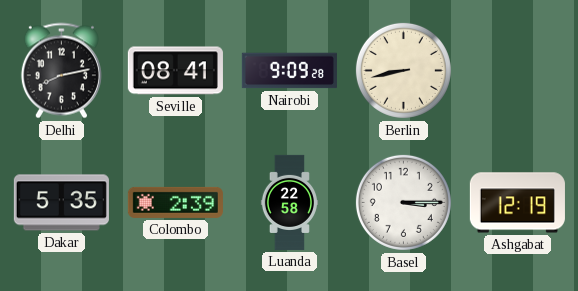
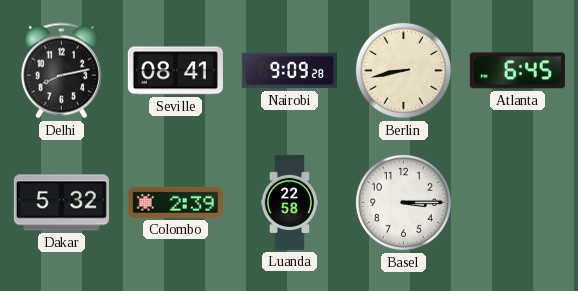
Atlanta: none -> 6:45 (517, 71)
Dakar: 5:35 -> 5:32 (61, 203)
Ashgabat: 12:19 -> none (517, 203)
